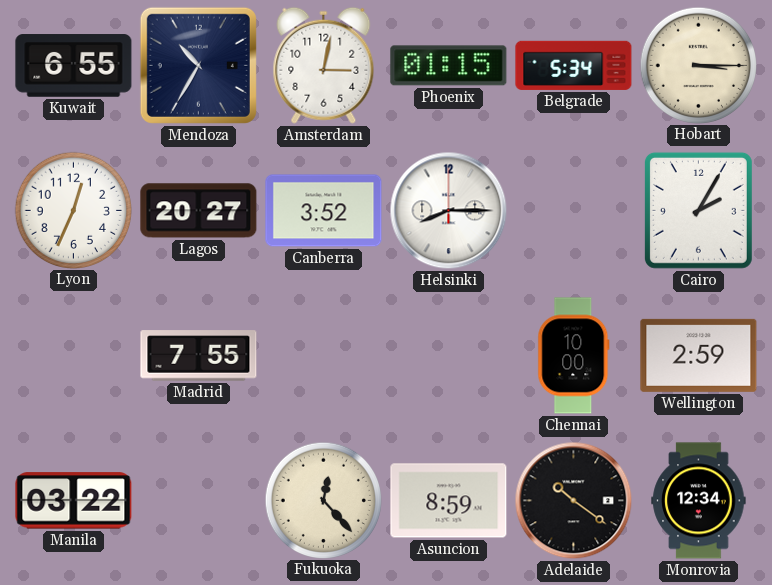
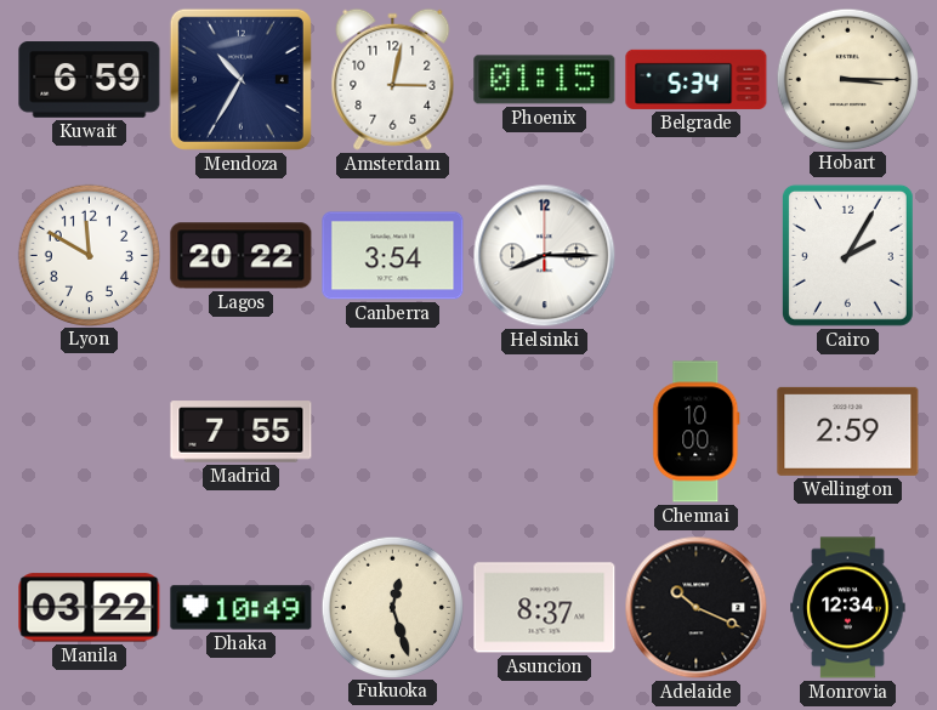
Kuwait: 6:55 -> 6:59 (90, 80)
Lyon: 12:34 -> 11:50 (89, 255)
Lagos: 20:27 -> 20:22 (242, 256)
Canberra: 3:52 -> 3:54 (393, 256)
Dhaka: none -> 10:49 (242, 608)
Fukuoka: 12:23 -> 12:27 (392, 607)
Asuncion: 8:59 -> 8:37 (545, 608)
Adelaide: 10:21 -> 10:19 (697, 608)
